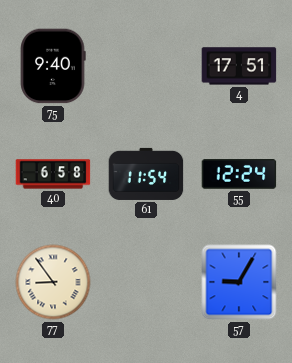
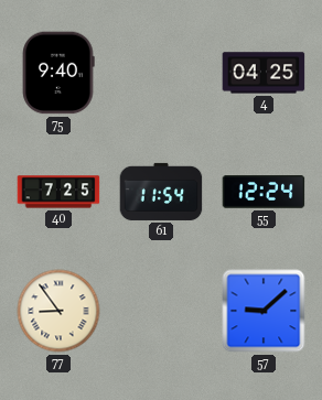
4: 17:51 -> 04:25 (264, 73)
40: 6:58 -> 7:25 (58, 192)
57: 9:05 -> 9:08 (264, 311)
